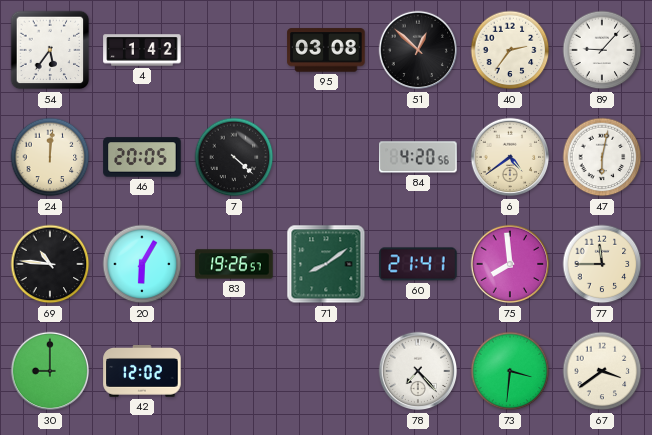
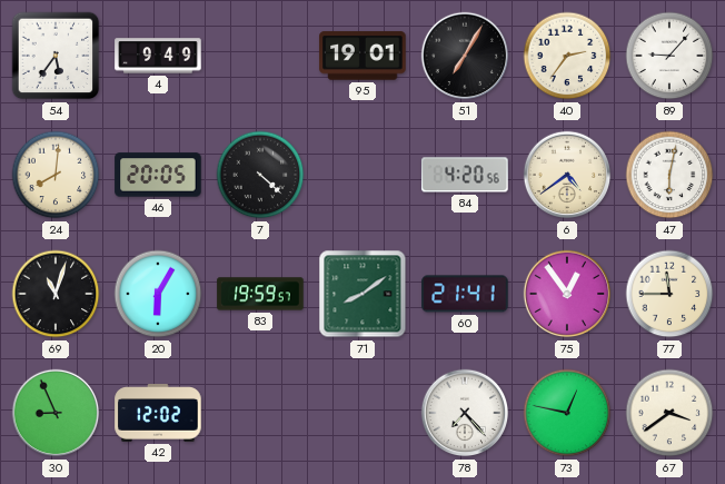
4: 1:42 -> 9:49 (158, 56)
95: 03:08 -> 19:01 (362, 56)
51: 12:52 -> 7:05 (465, 56)
24: 12:01 -> 8:01 (56, 175)
69: 10:46 -> 11:03 (56, 294)
83: 19:26 -> 19:59 (260, 294)
75: 7:59 -> 12:54 (567, 294)
30: 9:00 -> 8:56 (56, 413)
73: 3:31 -> 12:47 (567, 413)
